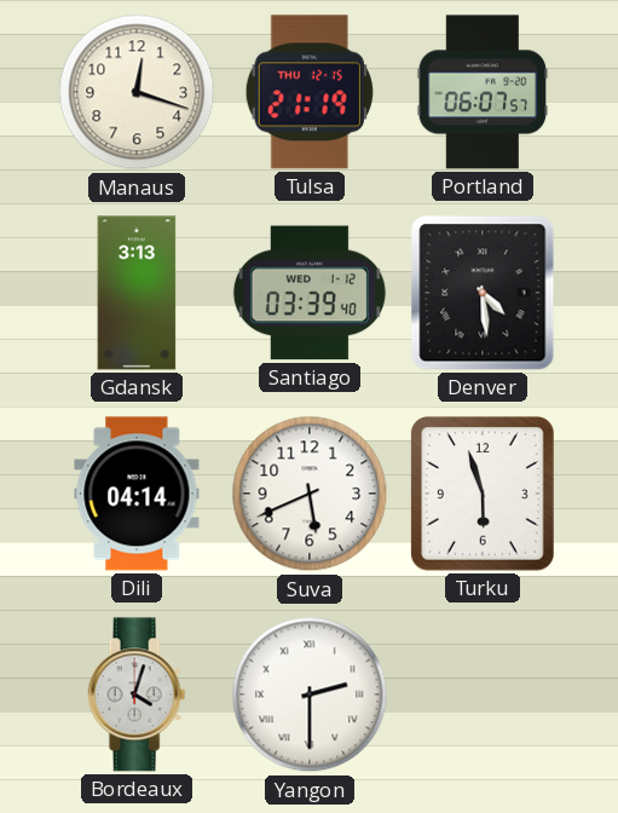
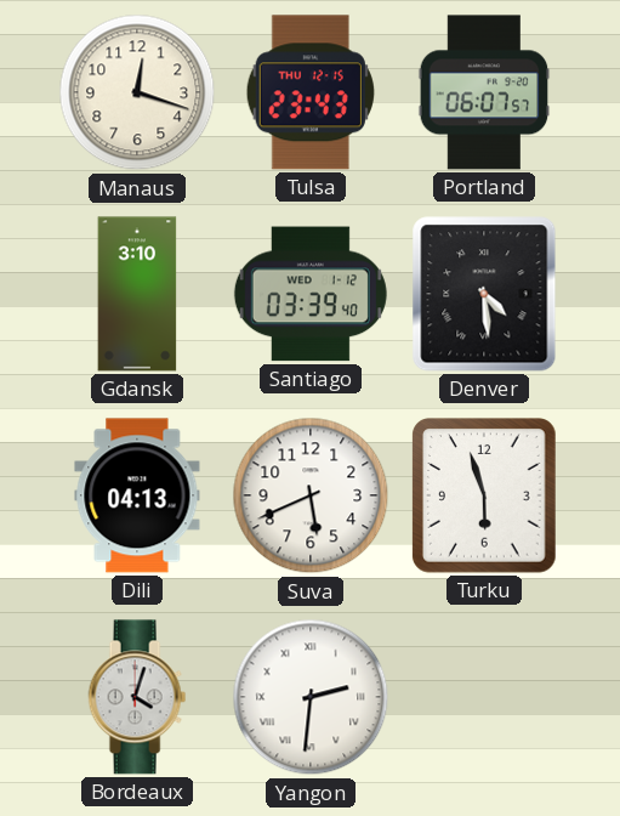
Tulsa: 21:19 -> 23:43 (311, 92)
Gdansk: 3:13 -> 3:10 (137, 294)
Dili: 04:14 -> 04:13 (137, 495)
Yangon: 2:30 -> 2:31 (311, 697)
